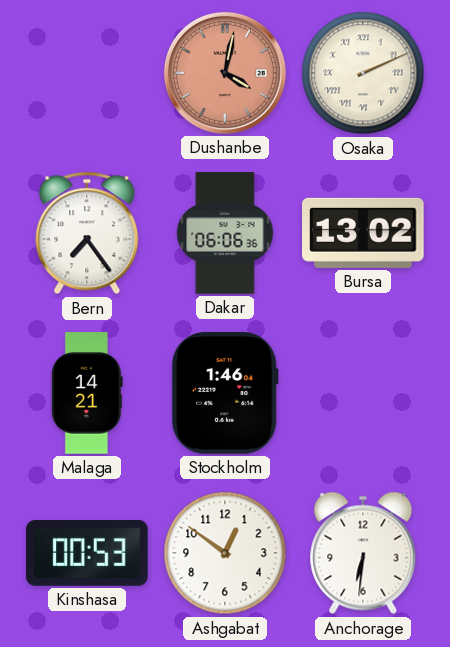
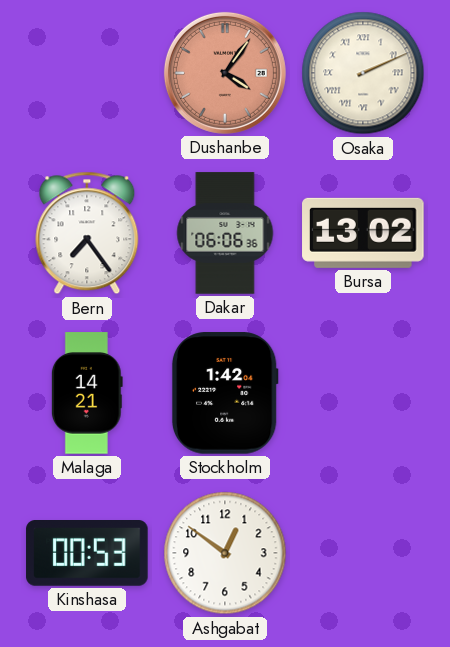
Dushanbe: 4:02 -> 4:06 (225, 73)
Stockholm: 1:46 -> 1:42 (225, 393)
Anchorage: 6:31 -> none (363, 553)
